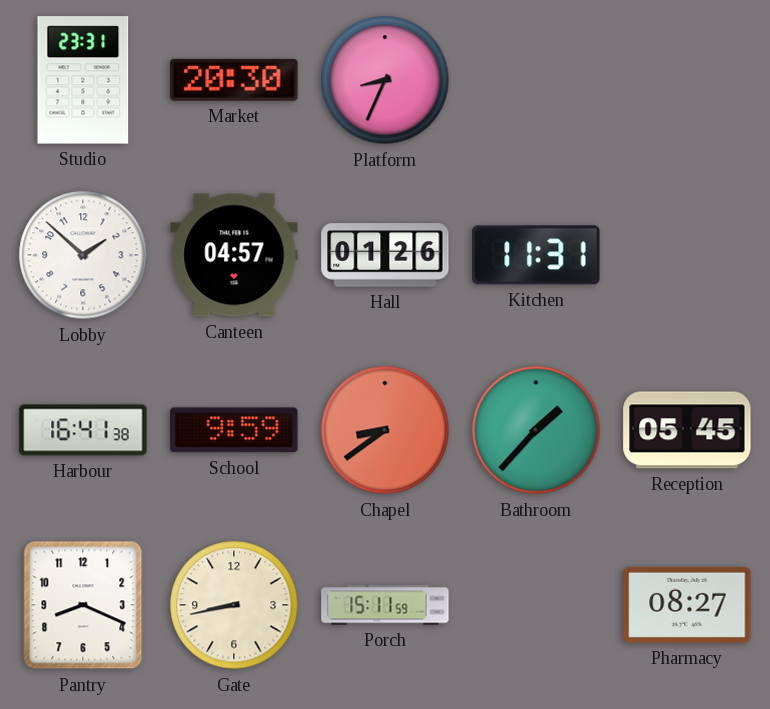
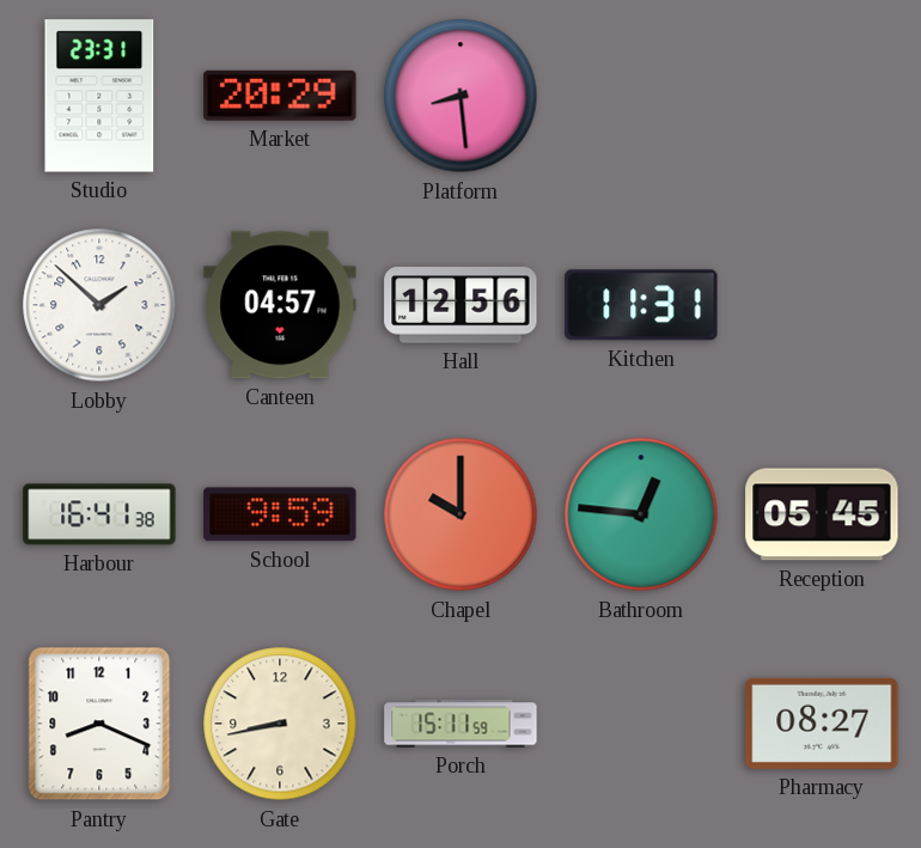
Market: 20:30 -> 20:29 (280, 96)
Platform: 8:34 -> 8:29 (460, 96)
Hall: 01:26 -> 12:56 (460, 305)
Chapel: 8:39 -> 10:00 (460, 514)
Bathroom: 1:37 -> 12:46 (641, 514)
